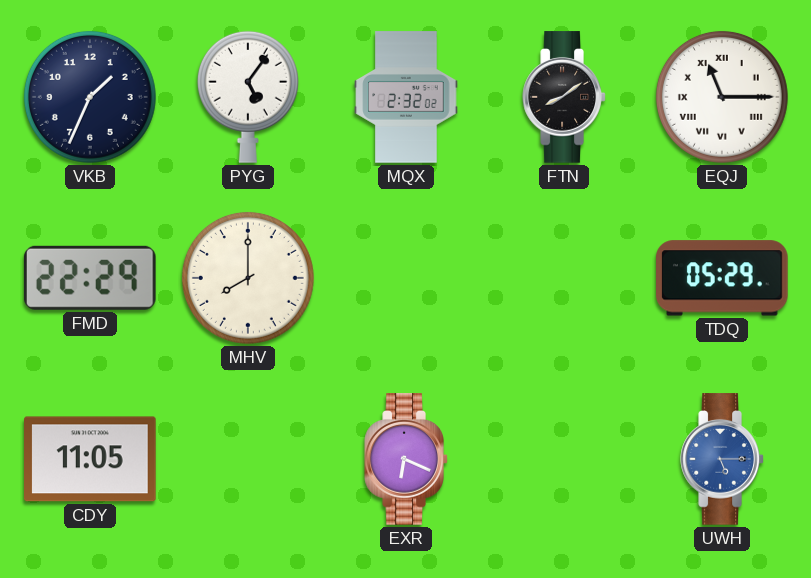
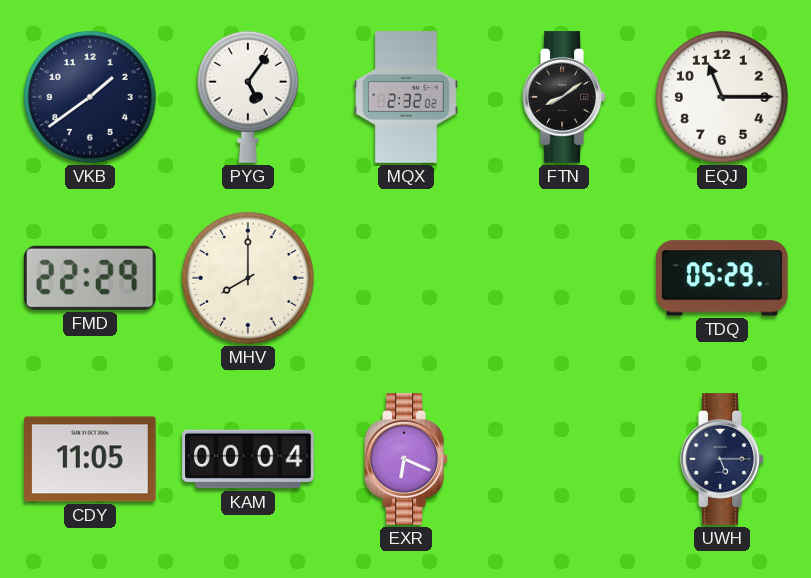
VKB: 1:34 -> 1:39 (90, 97)
EQJ numerals: Roman -> Arabic (722, 97)
KAM: none -> 00:04 (248, 459)
UWH dial: blue -> navy (722, 459)
